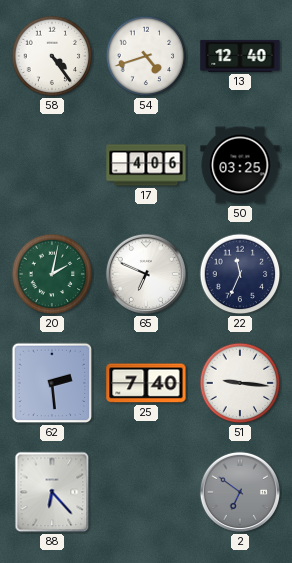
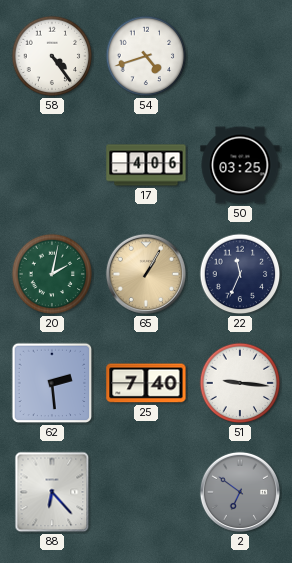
13: 12:40 -> none (240, 56)
65: 6:49 -> 1:05 (146, 274)
65 dial: white -> champagne (146, 274)
